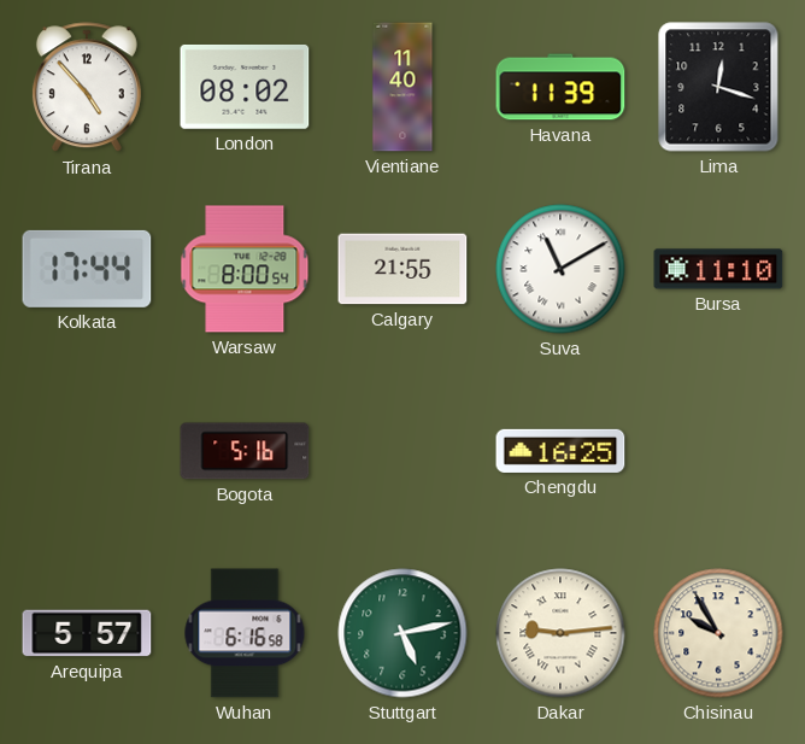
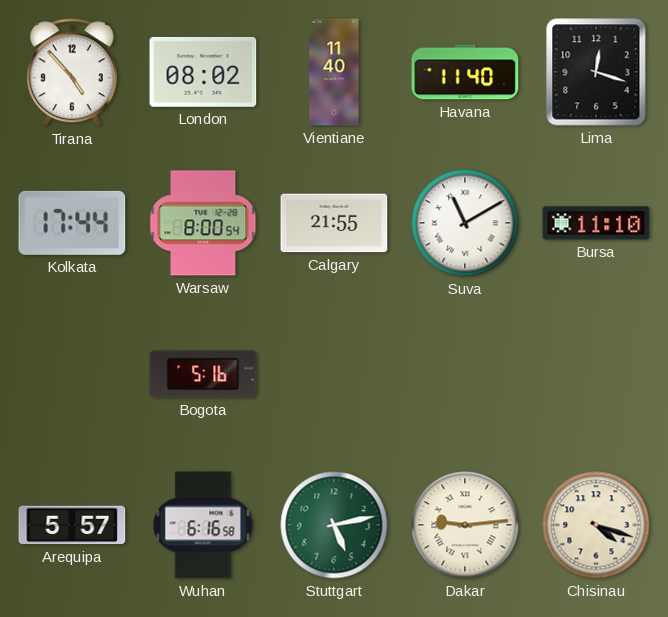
Havana: 11:39 -> 11:40 (465, 72)
Chengdu: 16:25 -> none (560, 451)
Chisinau: 9:55 -> 4:18 (596, 525)
